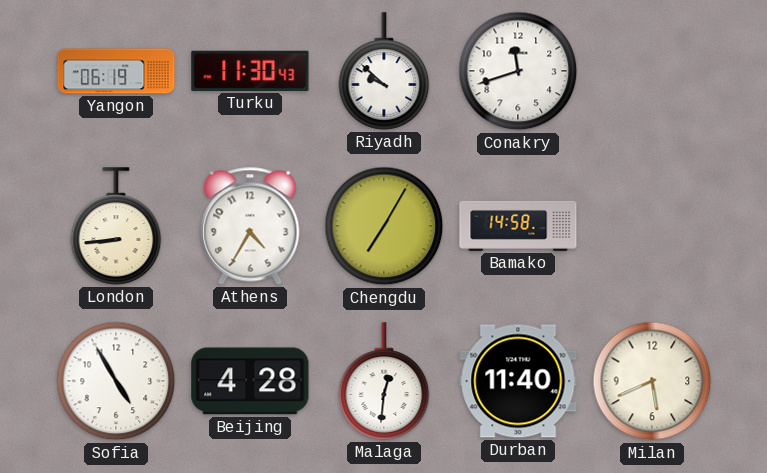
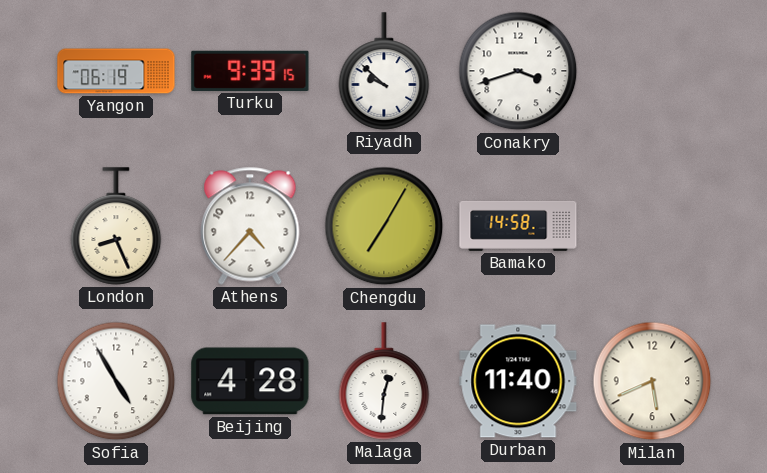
Turku: 11:30 -> 9:39 (250, 71)
Conakry: 11:42 -> 3:42 (518, 71)
London: 8:44 -> 8:26 (116, 226)
Athens: 4:35 -> 4:37 (250, 226)
